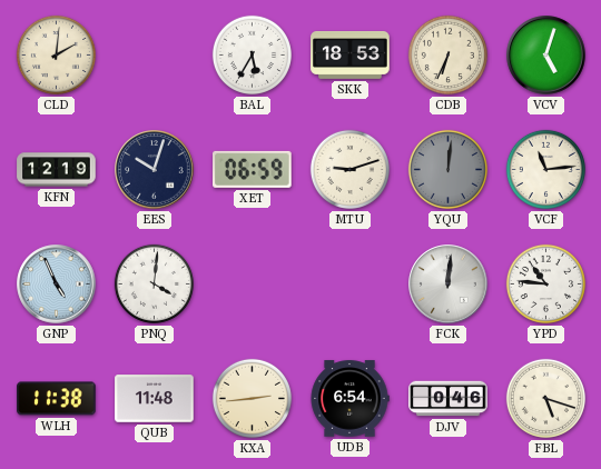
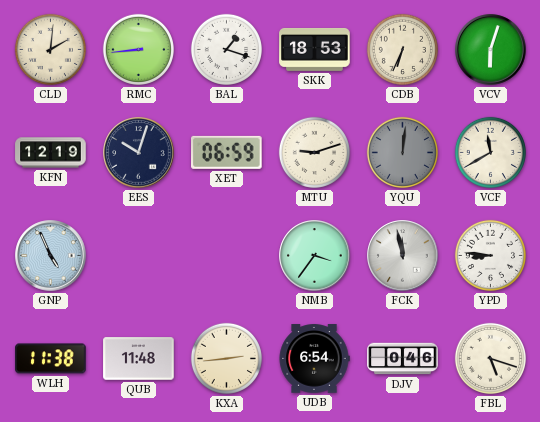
RMC: none -> 8:44 (138, 49)
BAL: 5:35 -> 1:18 (226, 49)
VCV: 5:03 -> 6:03 (491, 50)
VCF: 11:14 -> 11:40 (490, 152)
PNQ: 4:01 -> none (154, 283)
NMB: none -> 3:36 (315, 256)
FCK: 12:01 -> 11:58 (403, 256)
YPD: 10:46 -> 8:46 (490, 255)
